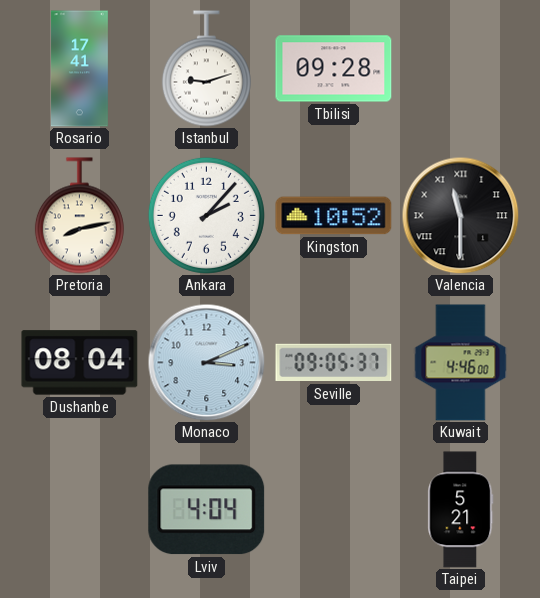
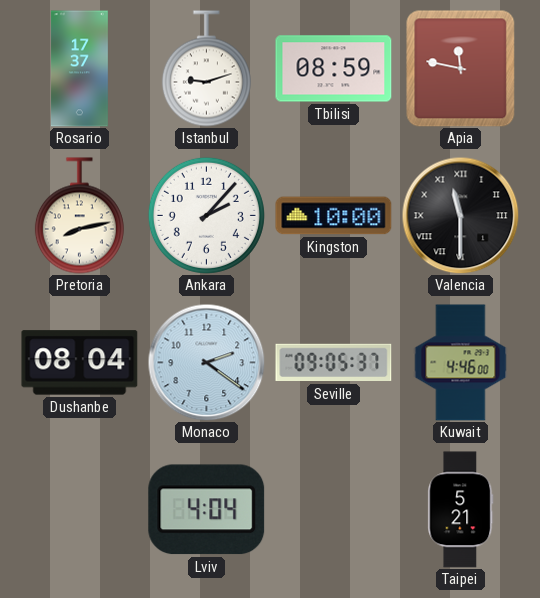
Rosario: 17:41 -> 17:37 (79, 69)
Tbilisi: 09:28 -> 08:59 (334, 69)
Apia: none -> 11:47 (461, 69)
Kingston: 10:52 -> 10:00 (334, 216)
Monaco: 3:11 -> 2:21 (206, 362)
